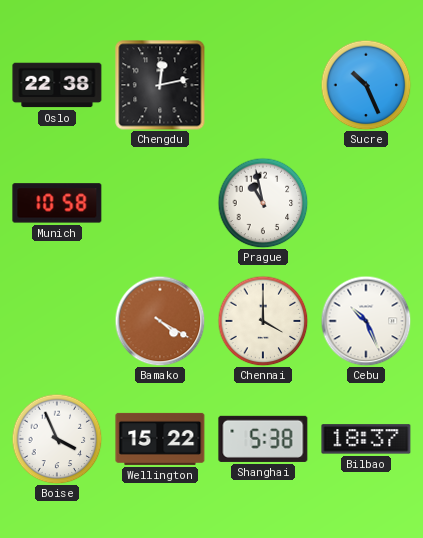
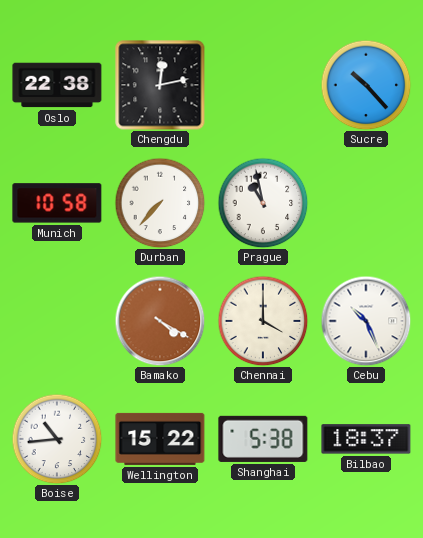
Sucre: 10:26 -> 10:23 (366, 85)
Durban: none -> 7:37 (160, 203)
Boise: 3:56 -> 10:44 (57, 439)
